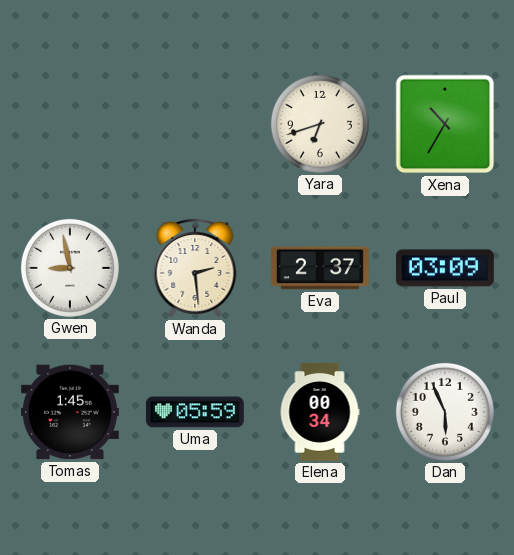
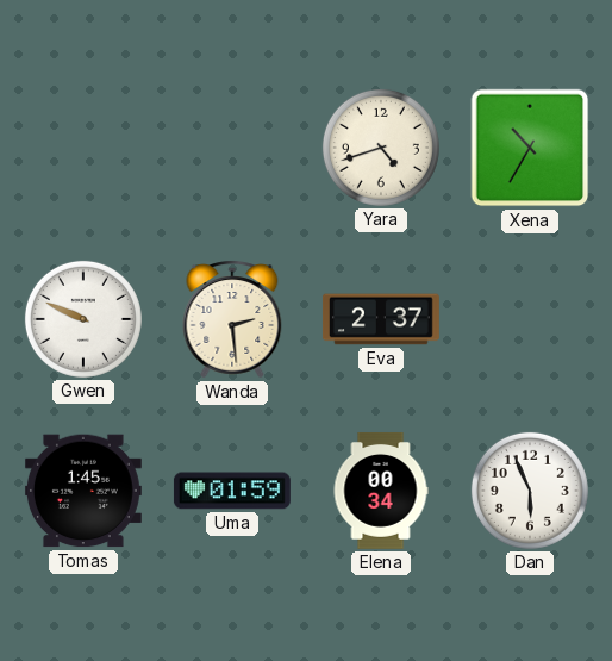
Yara: 6:42 -> 4:42 (381, 148)
Gwen: 8:58 -> 9:49 (83, 319)
Paul: 03:09 -> none (445, 268)
Uma: 05:59 -> 01:59 (232, 491)
